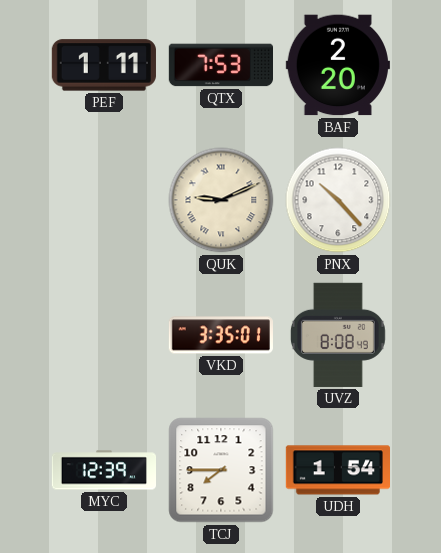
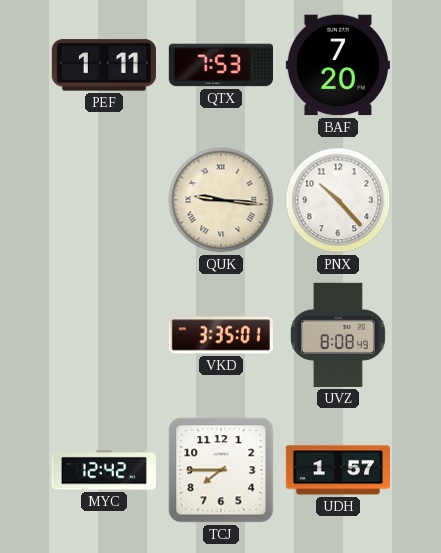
BAF: 2:20 -> 7:20 (338, 65)
QUK: 9:11 -> 9:16 (221, 200)
MYC: 12:39 -> 12:42 (103, 470)
UDH: 1:54 -> 1:57 (337, 470)
